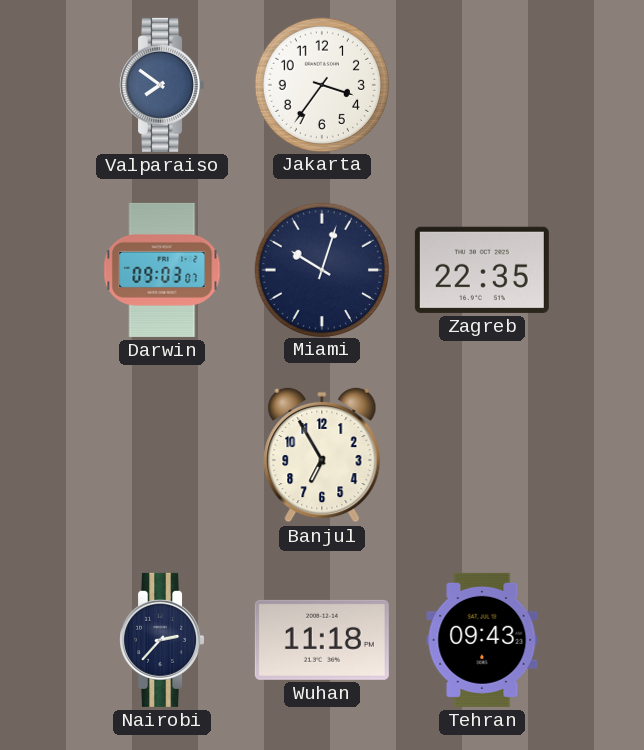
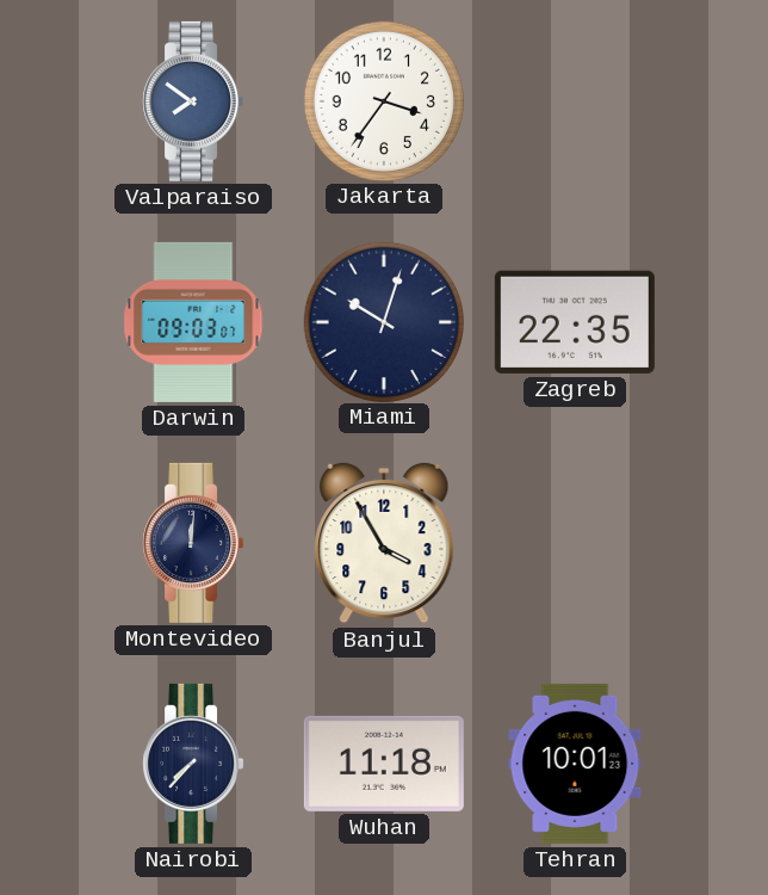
Montevideo: none -> 12:01 (193, 543)
Banjul: 6:55 -> 3:55 (384, 543)
Nairobi: 2:37 -> 7:37 (193, 764)
Tehran: 09:43 -> 10:01 (575, 764)
